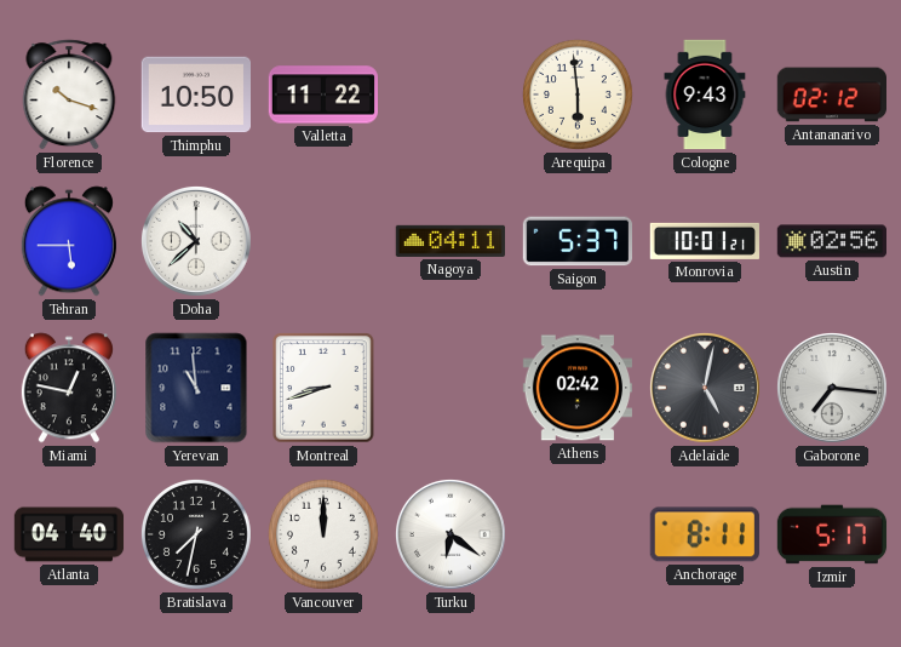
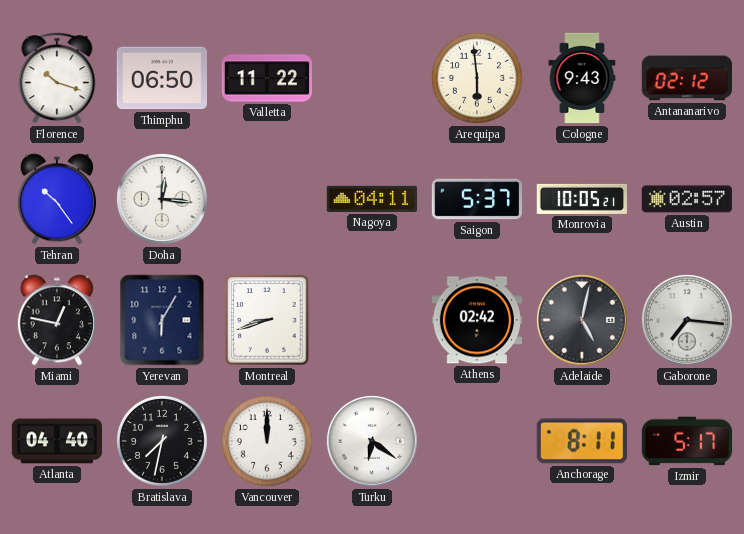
Thimphu: 10:50 -> 06:50 (161, 78)
Tehran: 5:45 -> 10:24 (57, 199)
Doha: 10:38 -> 12:16 (162, 199)
Monrovia: 10:01 -> 10:05 (581, 199)
Austin: 02:56 -> 02:57 (686, 199)
Yerevan: 10:59 -> 6:05 (162, 320)
